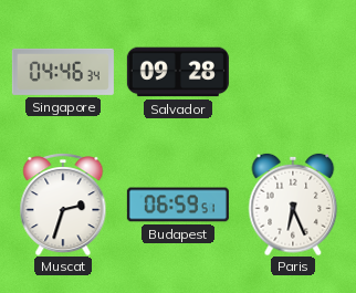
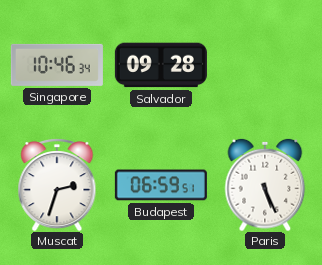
Singapore: 04:46 -> 10:46 (57, 65)
Paris: 6:26 -> 5:26 (265, 185)
